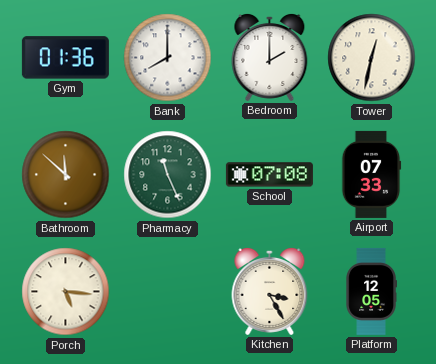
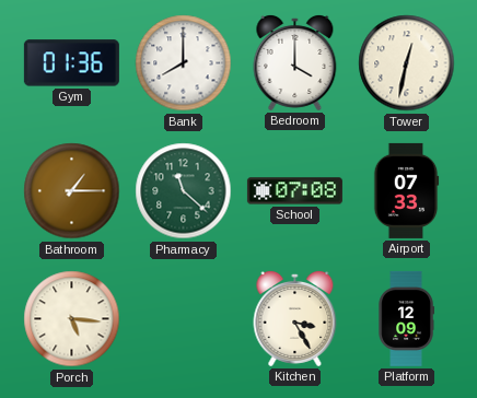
Bedroom: 2:00 -> 4:00 (295, 62)
Bathroom: 11:52 -> 1:15 (72, 191)
Pharmacy: 11:26 -> 11:22 (184, 191)
Platform: 12:05 -> 12:09 (406, 318)
